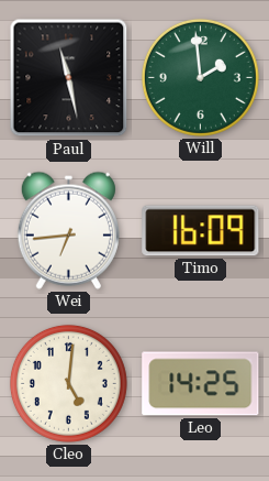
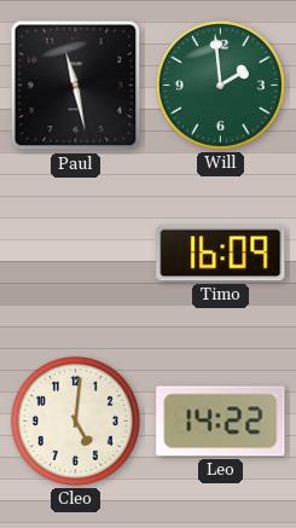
Wei: 6:44 -> none (68, 230)
Leo: 14:25 -> 14:22 (221, 422)
